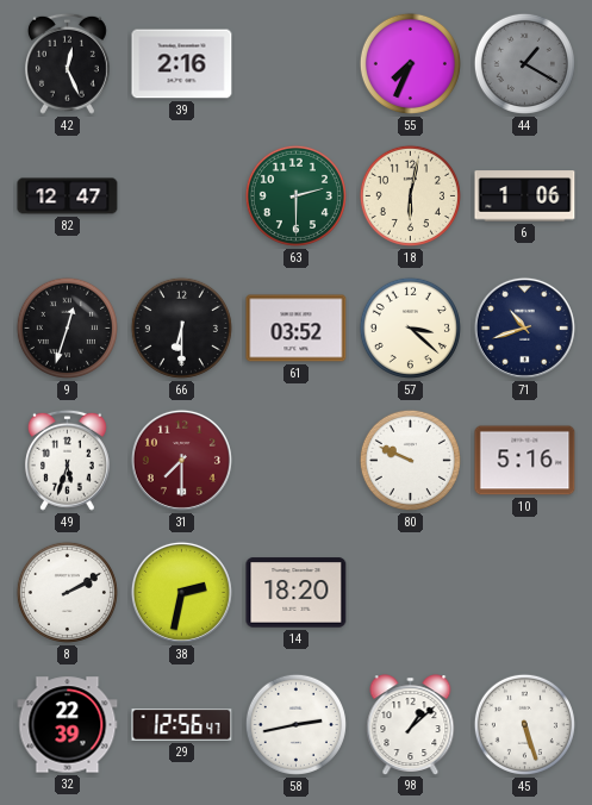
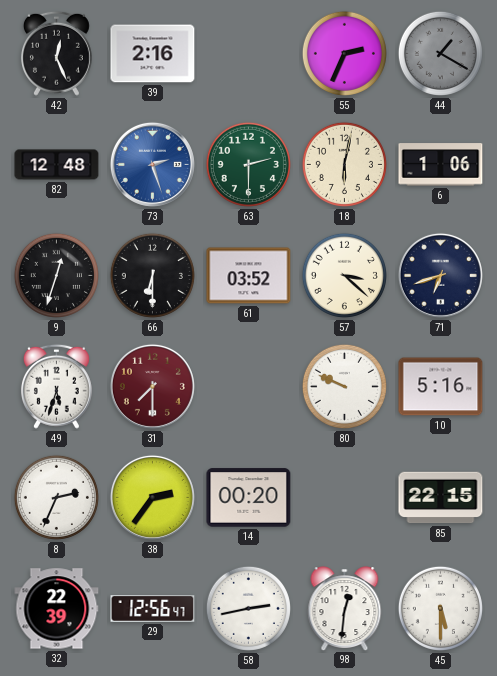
55: 7:34 -> 2:34 (344, 53)
82: 12:47 -> 12:48 (57, 165)
73: none -> 2:27 (152, 164)
71: 10:42 -> 6:42 (440, 275)
8: 2:10 -> 2:34 (56, 497)
38: 2:32 -> 2:36 (152, 497)
14: 18:20 -> 00:20 (249, 498)
85: none -> 22:15 (441, 498)
98: 1:08 -> 12:31 (345, 608)
45: 5:27 -> 5:30 (440, 608)
